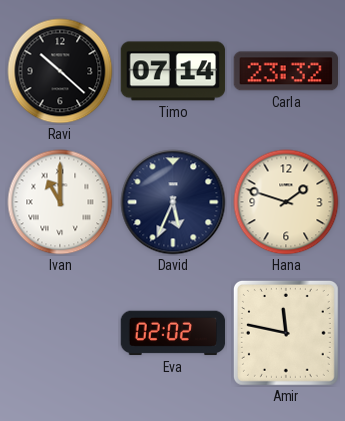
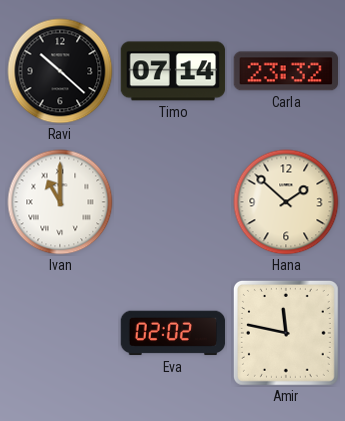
David: 5:34 -> none (173, 202)
Hana: 1:48 -> 1:52 (286, 202)
